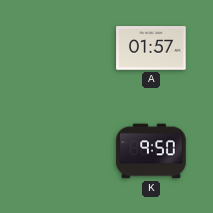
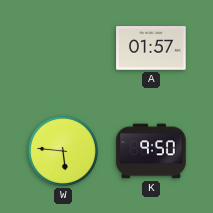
W: none -> 5:46 (63, 151)
